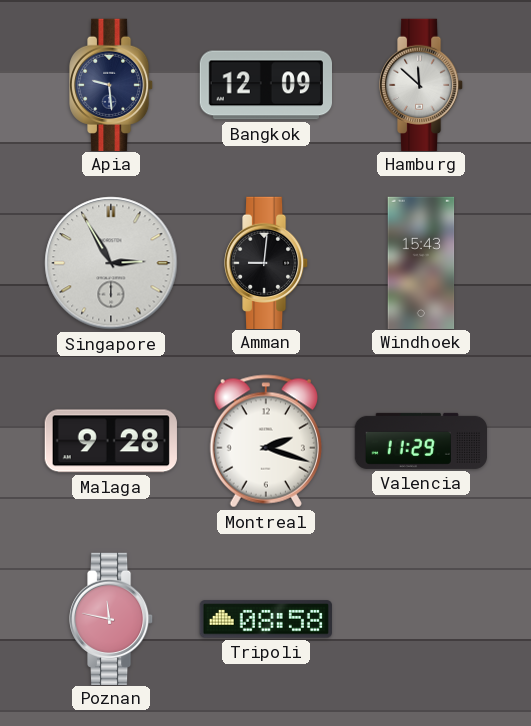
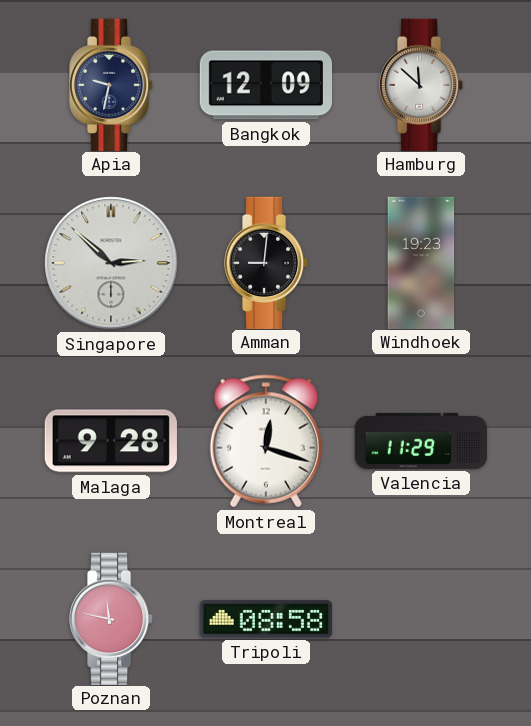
Apia: 9:29 -> 9:32 (112, 84)
Singapore: 2:55 -> 2:52 (111, 263)
Windhoek: 15:43 -> 19:23 (421, 262)
Montreal: 2:18 -> 12:18 (266, 441)
